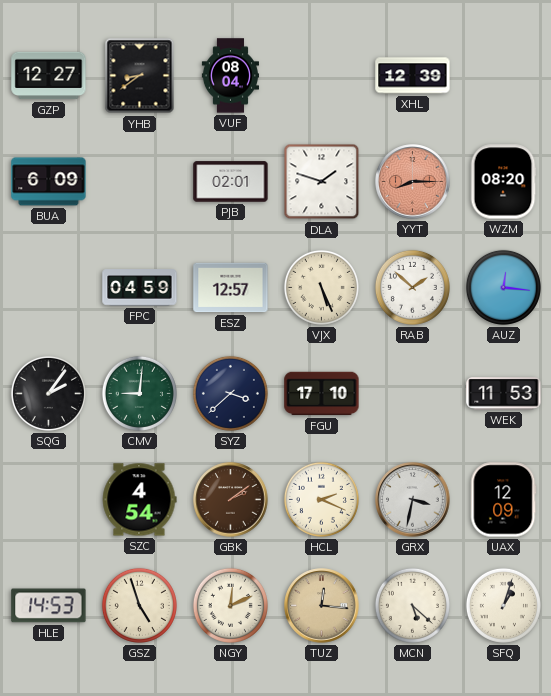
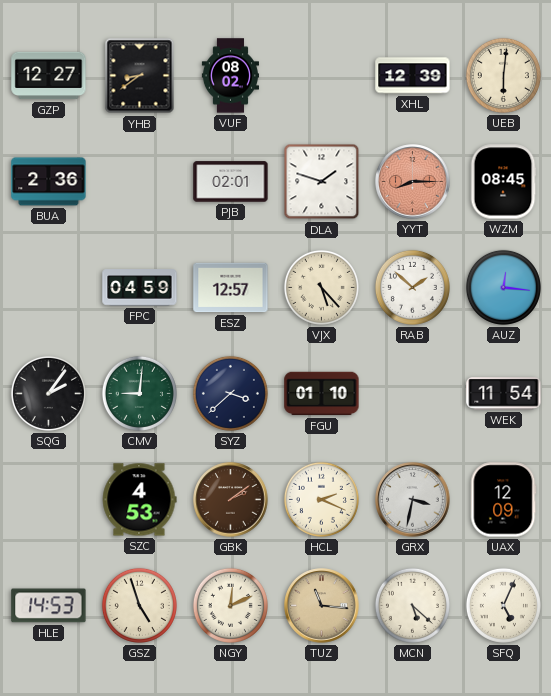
VUF: 08:04 -> 08:02 (230, 76)
UEB: none -> 6:01 (503, 75)
BUA: 6:09 -> 2:36 (49, 182)
WZM: 08:20 -> 08:45 (503, 182)
VJX: 5:26 -> 5:23 (321, 287)
FGU: 17:10 -> 01:10 (322, 394)
WEK: 11:53 -> 11:54 (504, 394)
SZC: 4:54 -> 4:53 (139, 500)
TUZ: 12:16 -> 11:16 (322, 606)
SFQ: 1:03 -> 5:04 (503, 605)
